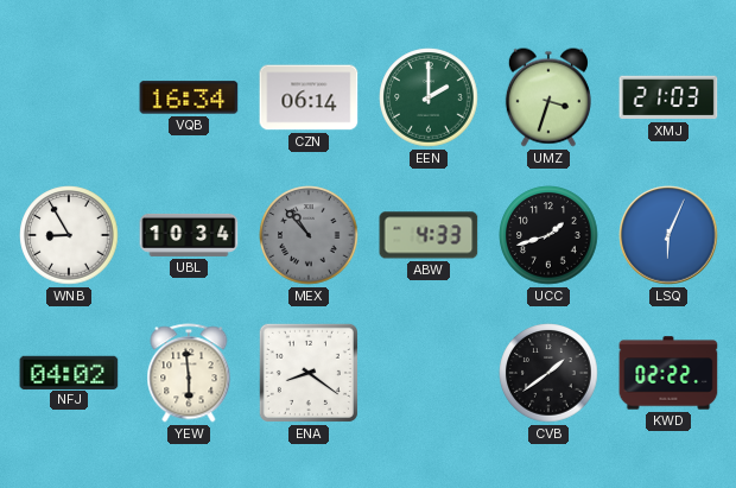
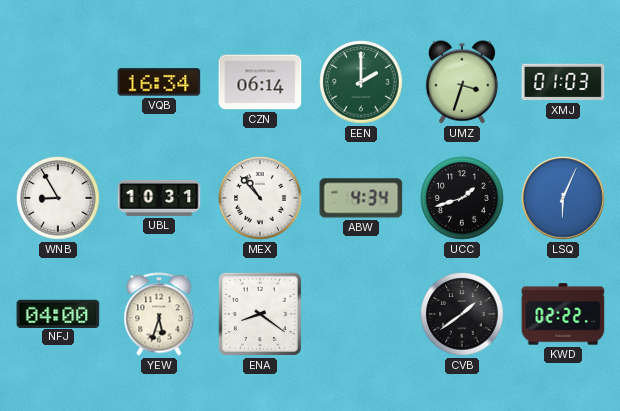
XMJ: 21:03 -> 01:03 (563, 82)
UBL: 10:34 -> 10:31 (159, 198)
MEX dial: grey -> white (260, 198)
ABW: 4:33 -> 4:34 (361, 198)
NFJ: 04:02 -> 04:00 (58, 313)
YEW: 5:59 -> 5:33 (159, 314)
